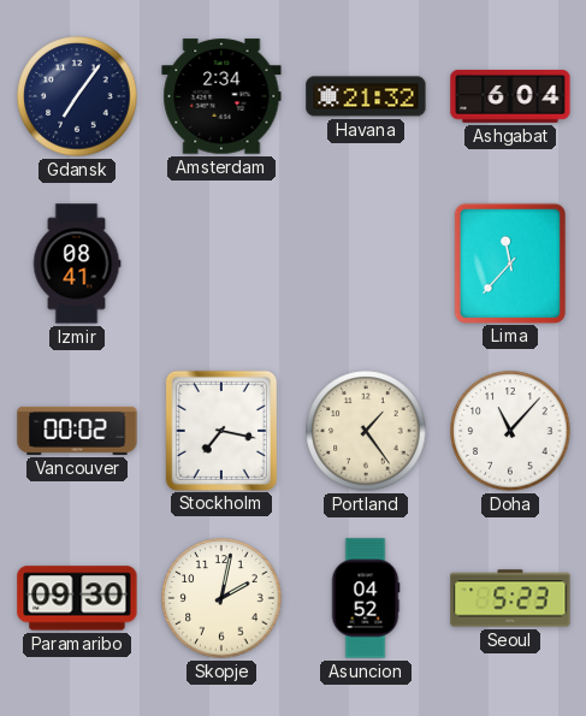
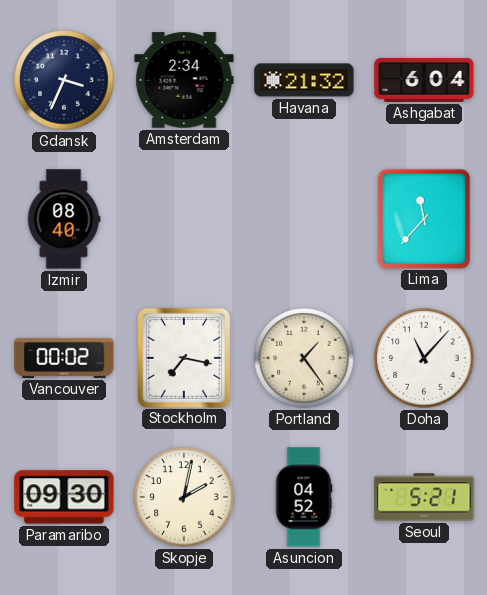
Gdansk: 7:06 -> 3:34 (64, 80)
Izmir: 08:41 -> 08:40 (64, 219)
Seoul: 5:23 -> 5:21 (424, 497)
